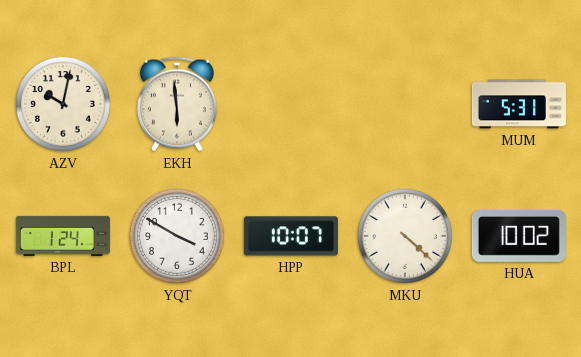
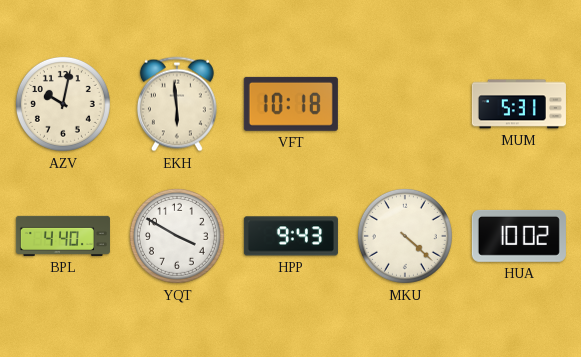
VFT: none -> 10:18 (291, 104)
BPL: 1:24 -> 4:40 (63, 236)
HPP: 10:07 -> 9:43 (291, 236)
